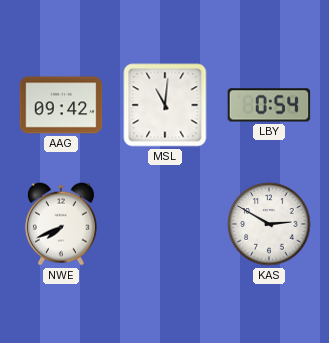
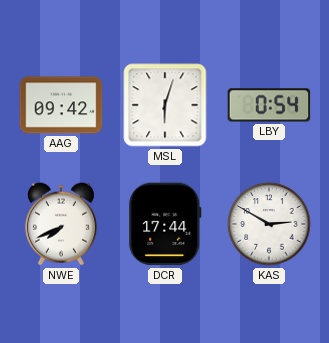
MSL: 11:01 -> 6:03 (165, 105)
DCR: none -> 17:44 (165, 224)
